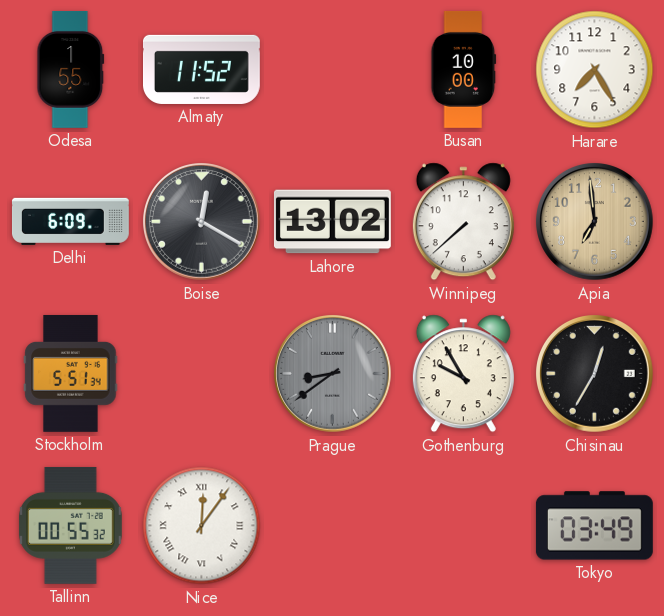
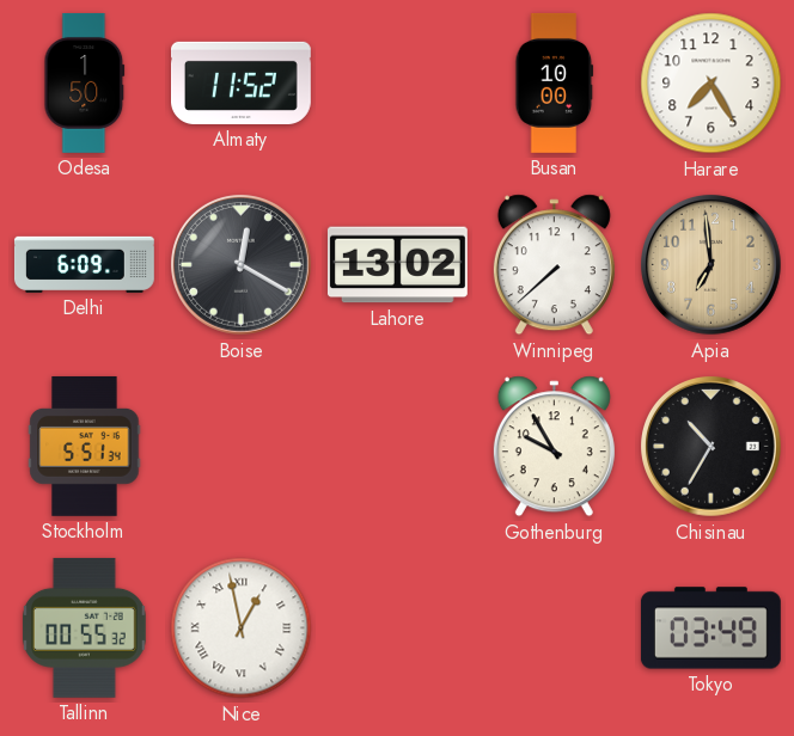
Odesa: 1:55 -> 1:50 (85, 82)
Prague: 8:39 -> none (333, 374)
Chisinau: 12:35 -> 10:35 (711, 447)
Nice: 12:06 -> 12:58 (242, 628)
